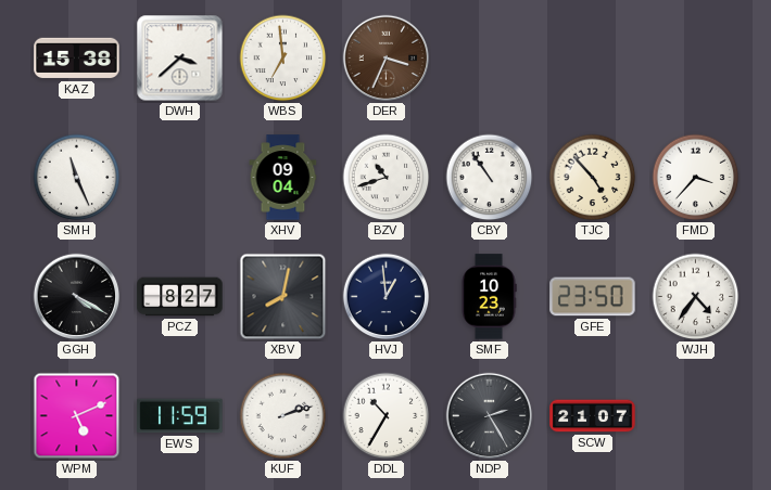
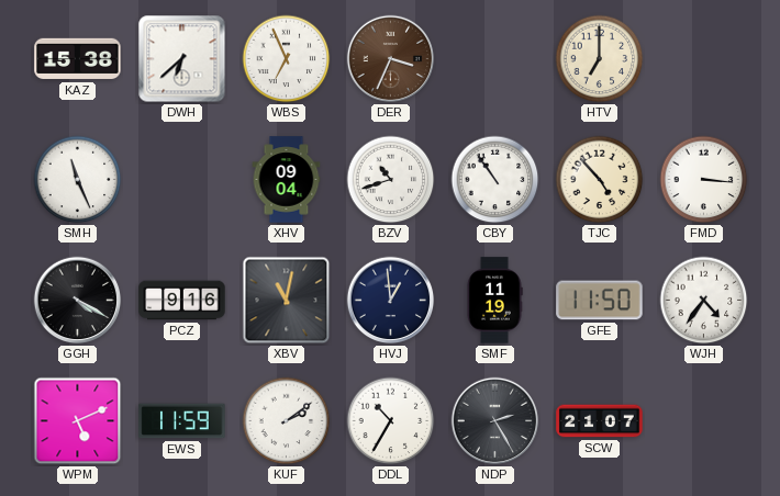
DWH: 3:38 -> 6:38 (182, 59)
WBS: 6:59 -> 6:56 (287, 59)
HTV: none -> 7:00 (600, 59)
FMD: 3:37 -> 3:16 (704, 180)
PCZ: 8:27 -> 9:16 (182, 301)
XBV: 8:02 -> 11:02 (287, 301)
SMF: 10:23 -> 11:19 (494, 301)
GFE: 23:50 -> 11:50 (600, 301)
KUF: 2:12 -> 2:09 (287, 421)
